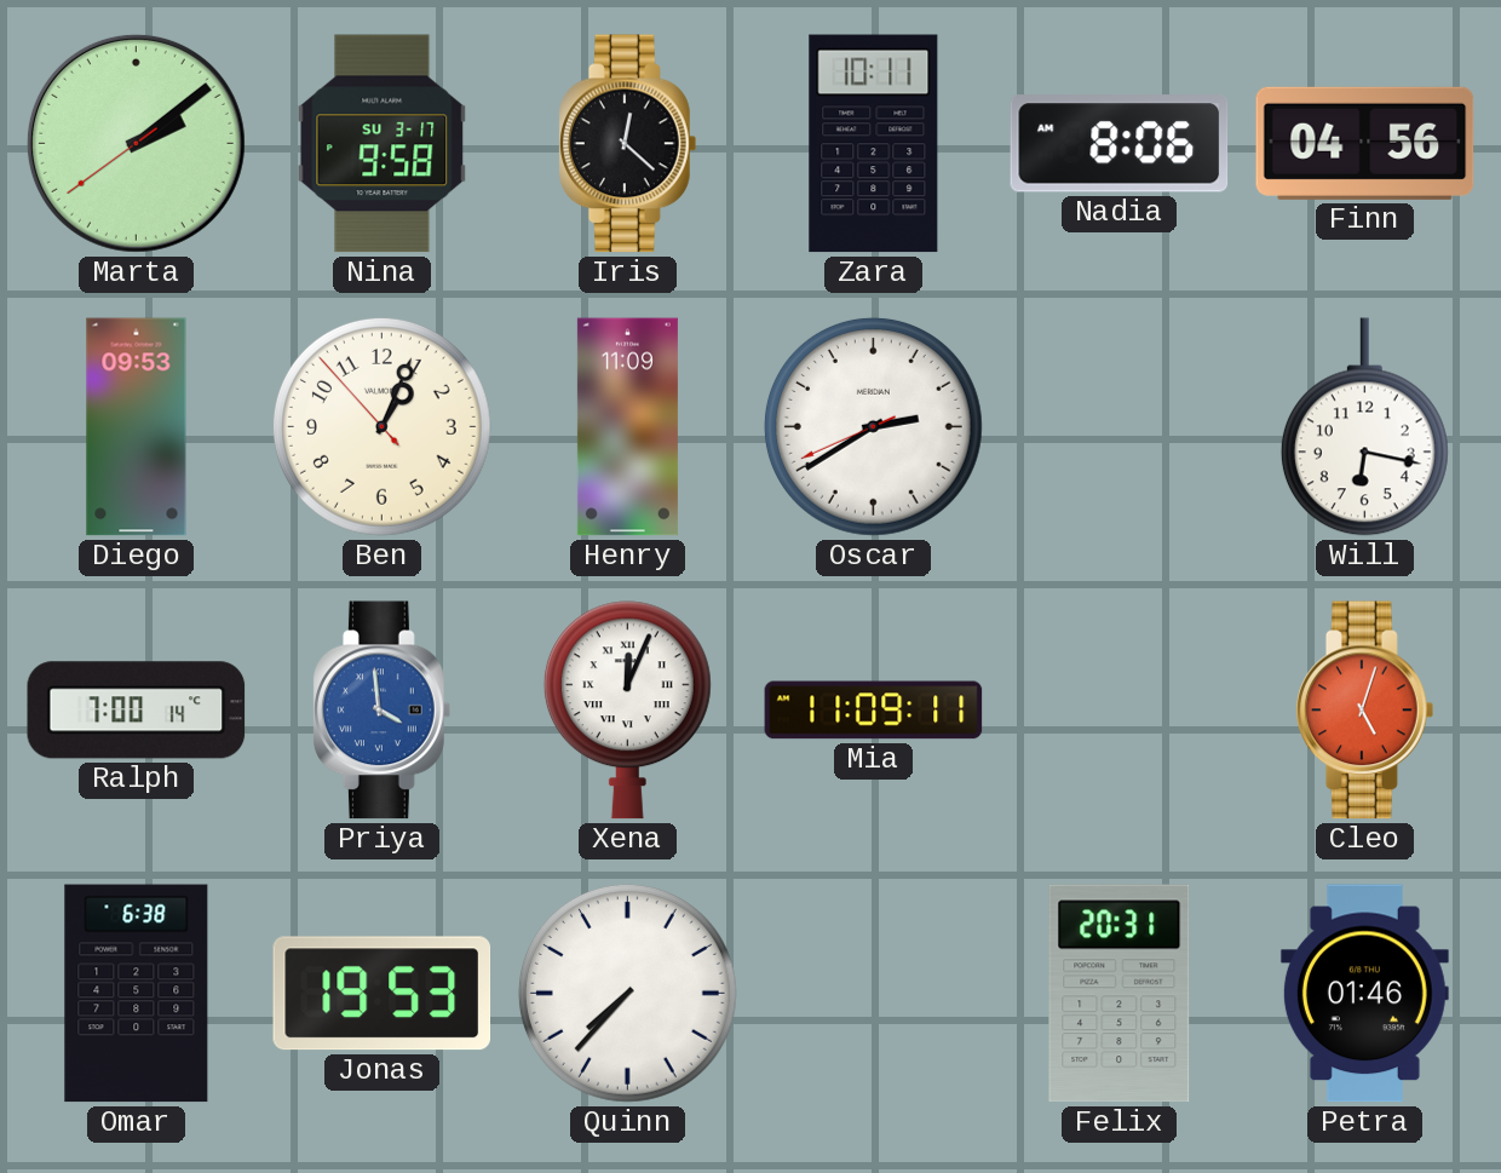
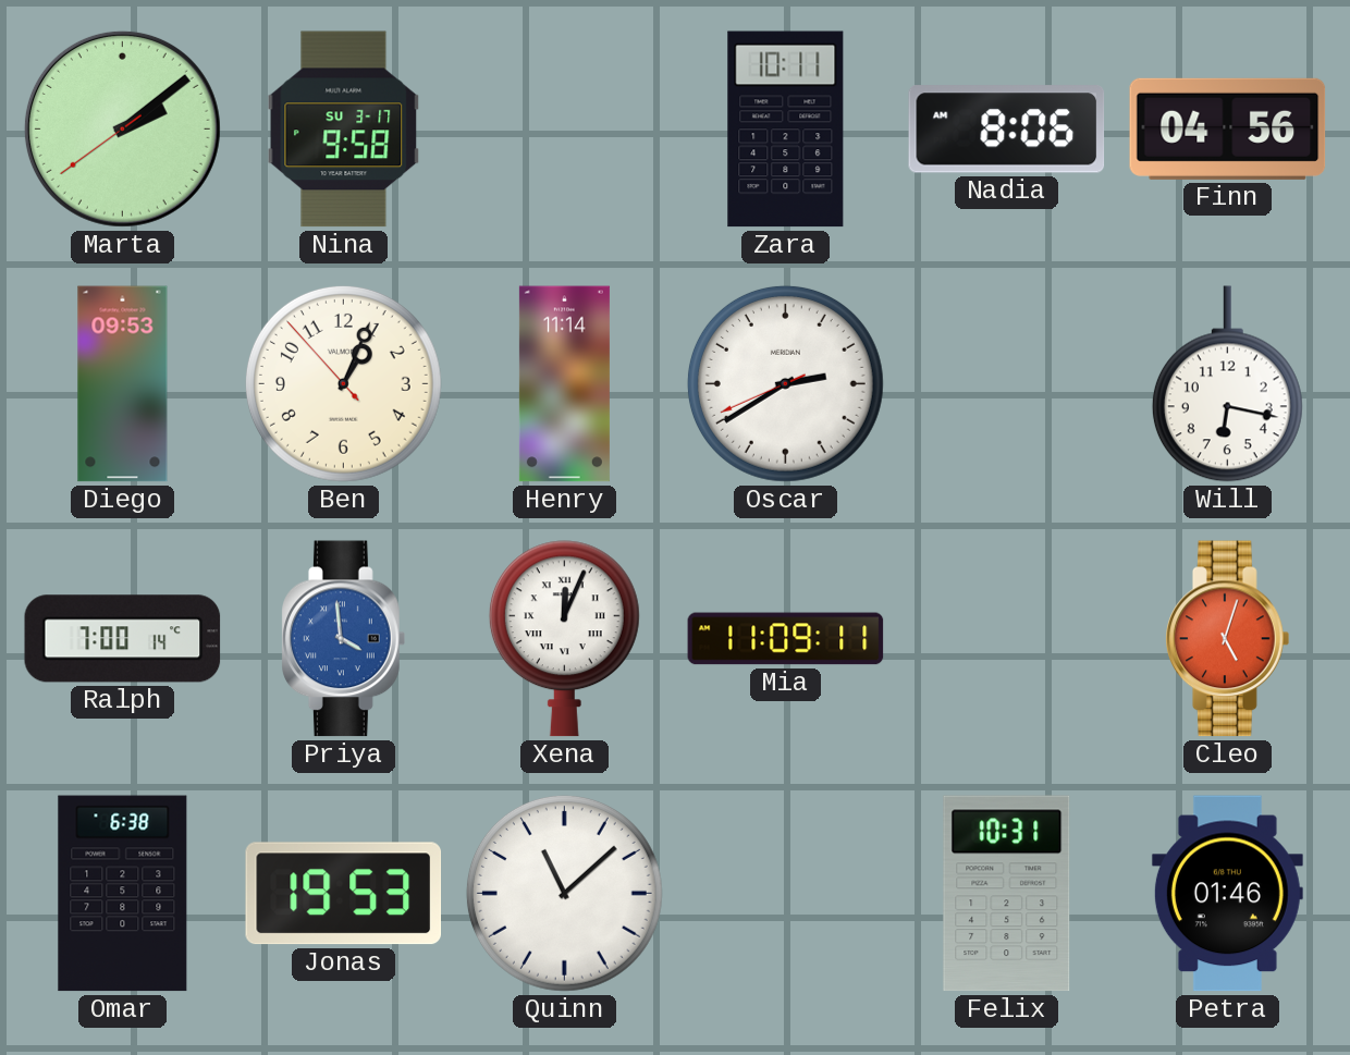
Iris: 12:22 -> none (628, 144)
Henry: 11:09 -> 11:14 (564, 384)
Quinn: 7:37 -> 11:08 (564, 893)
Felix: 20:31 -> 10:31 (1007, 894)
